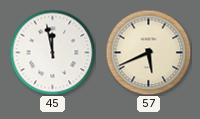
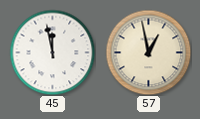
57: 5:41 -> 12:58 (148, 52)
